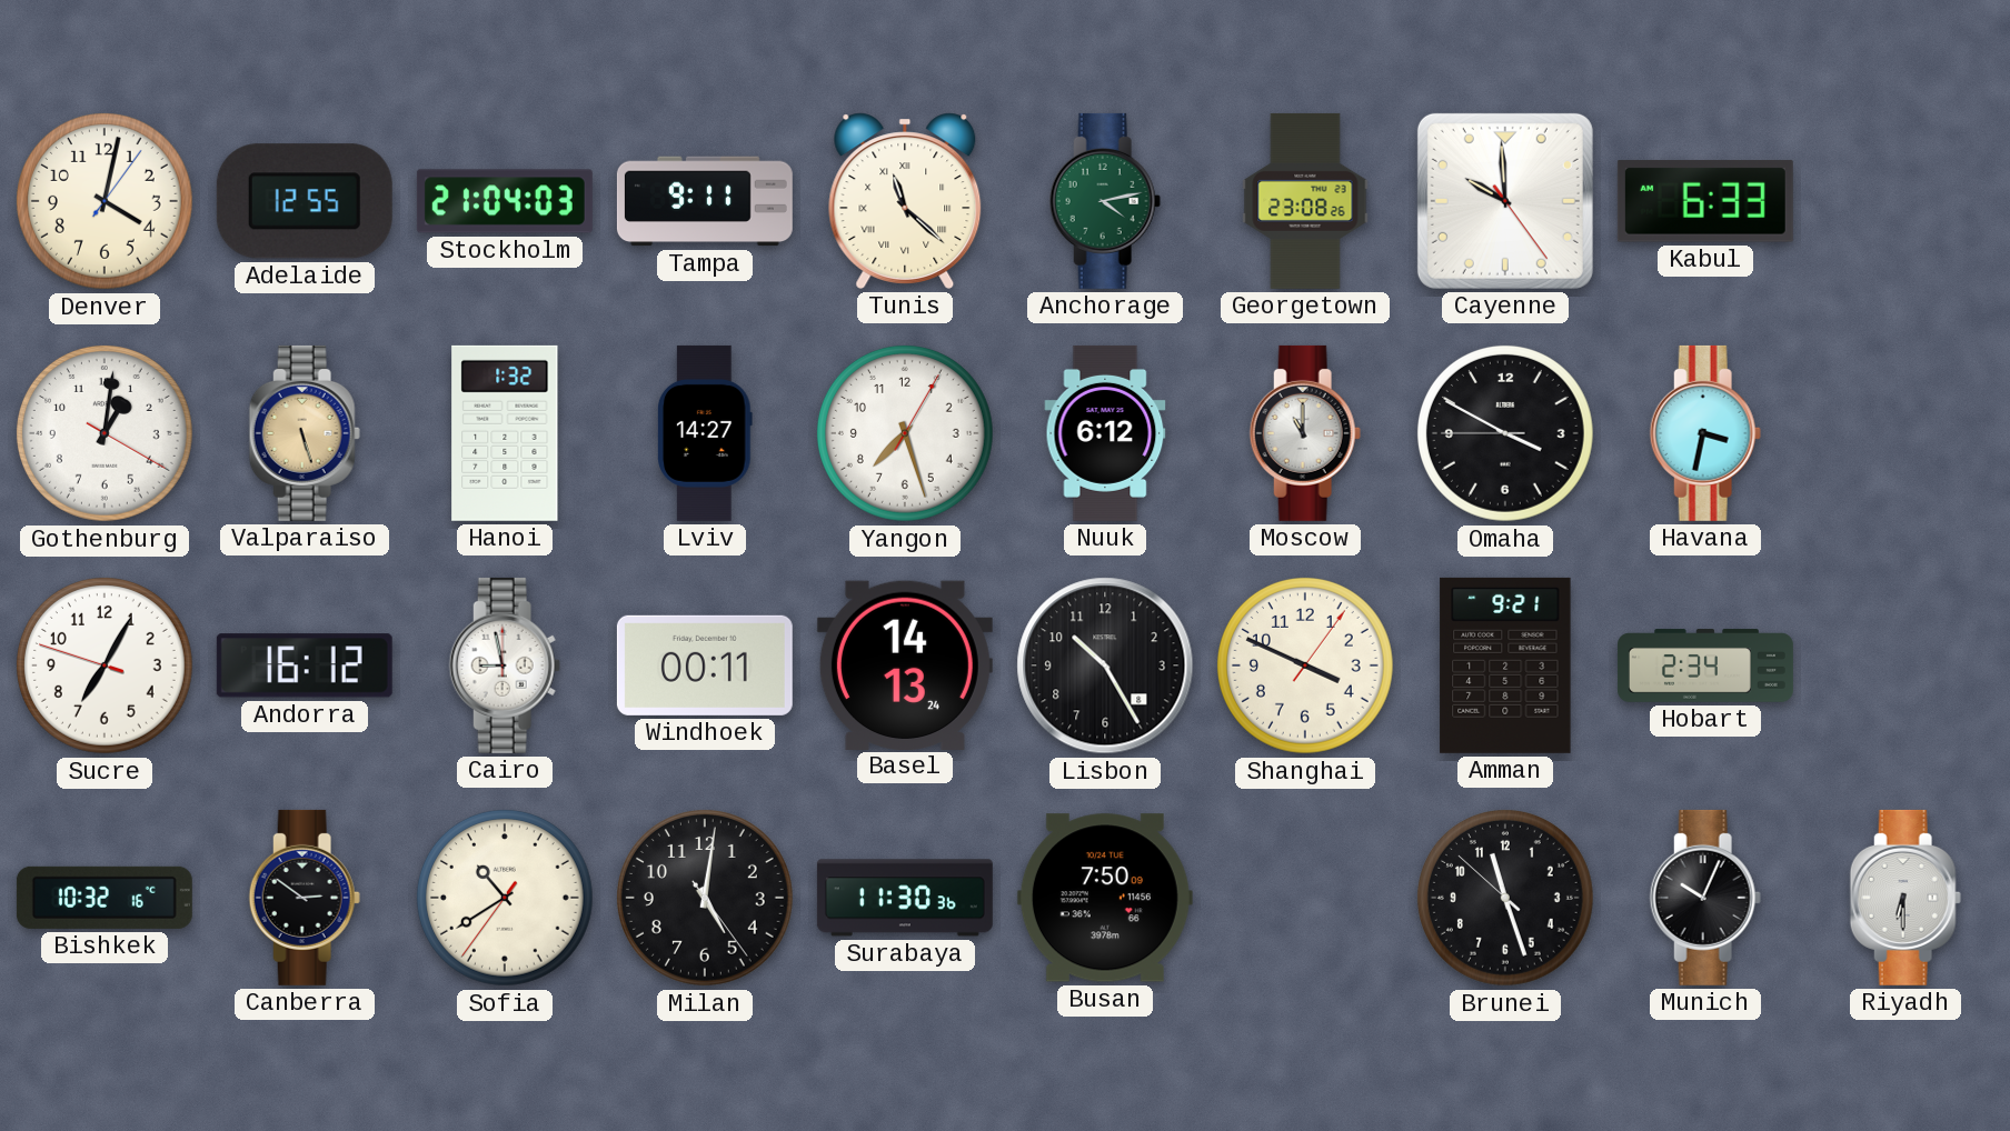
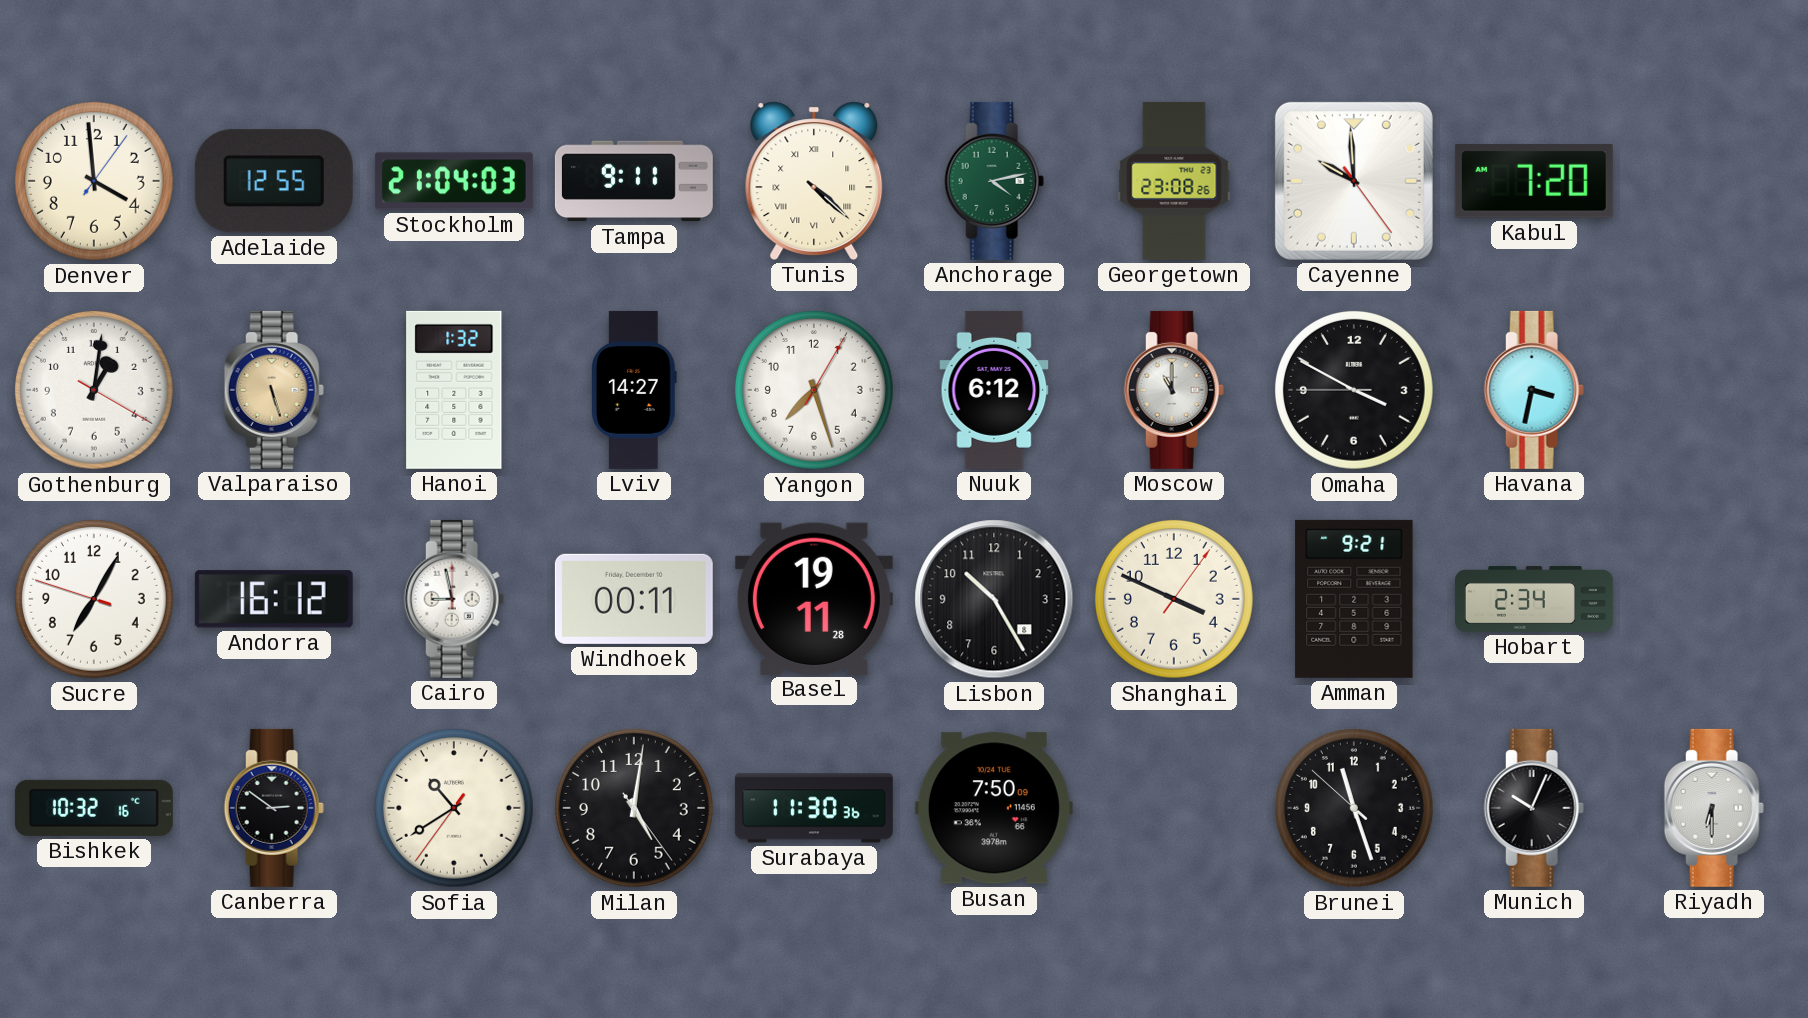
Denver: 4:02 -> 3:59 (94, 181)
Tunis: 11:22 -> 4:22 (814, 181)
Kabul: 6:33 -> 7:20 (1534, 181)
Basel: 14:13 -> 19:11 (814, 598)
